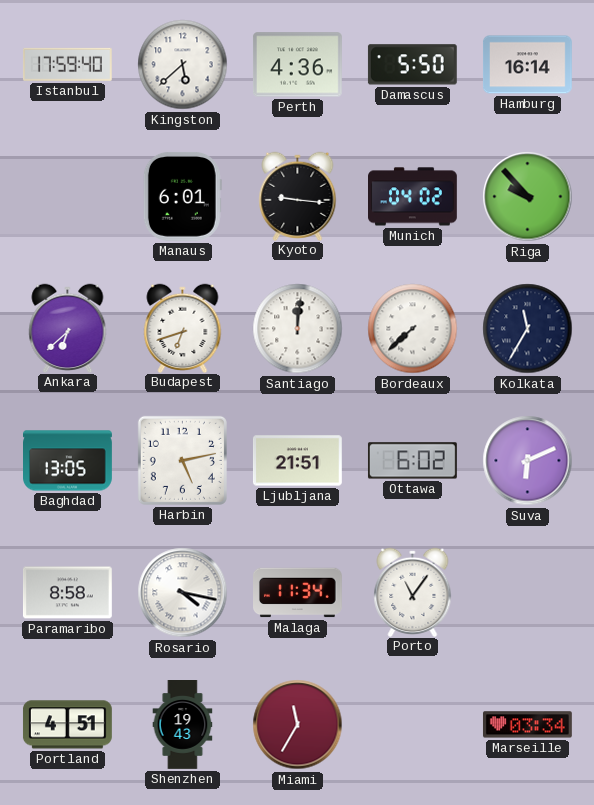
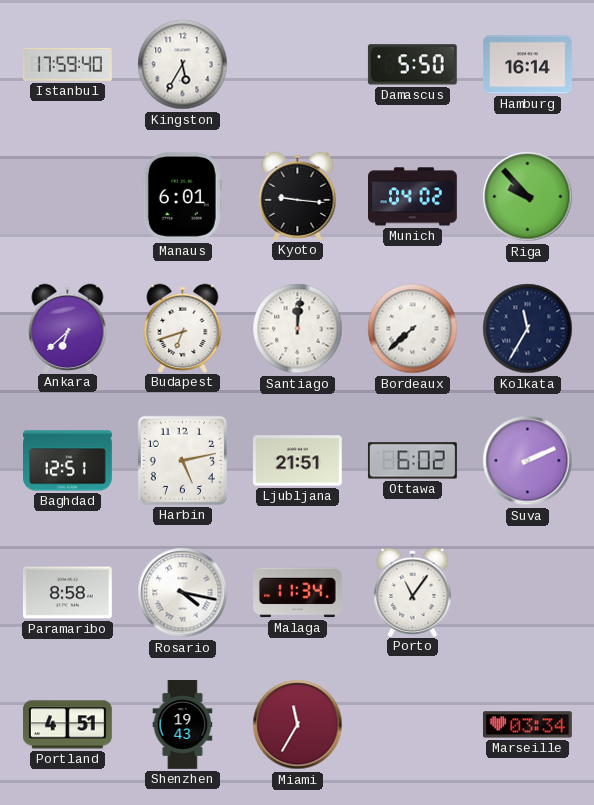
Kingston: 5:38 -> 5:35 (183, 65)
Perth: 4:36 -> none (297, 65)
Baghdad: 13:05 -> 12:51 (68, 461)
Suva: 6:11 -> 2:11 (528, 461)
